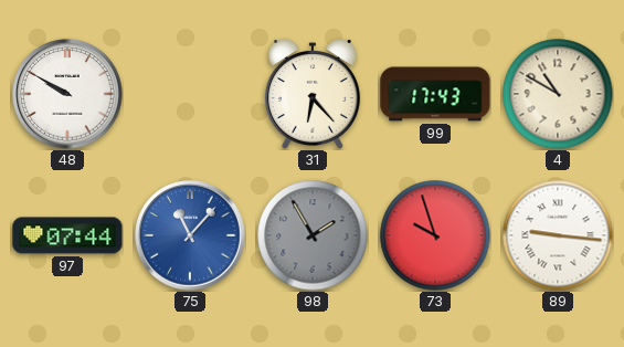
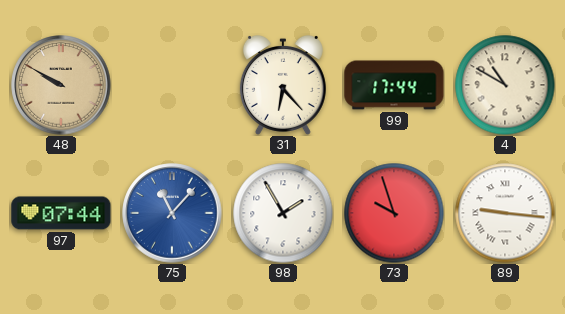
48 dial: white -> champagne (61, 85)
99: 17:43 -> 17:44 (394, 85)
98 dial: grey -> white (283, 213)
